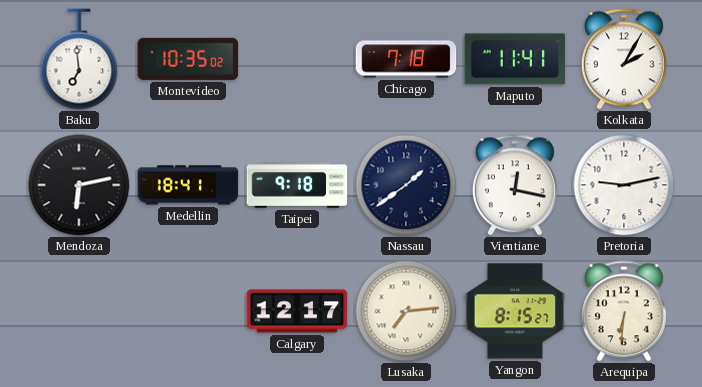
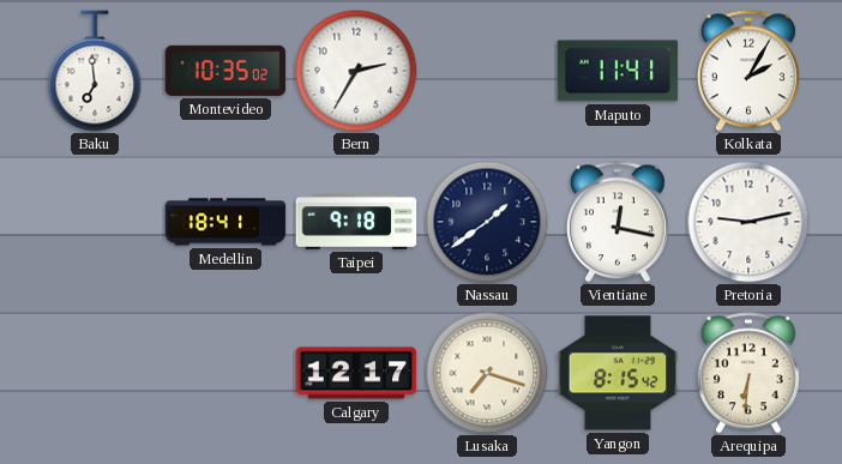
Bern: none -> 2:35 (356, 71)
Chicago: 7:18 -> none (406, 59)
Mendoza: 6:13 -> none (79, 185)
Lusaka: 7:14 -> 7:18 (487, 373)
Yangon: 8:15:27 -> 8:15:42 (618, 373)
